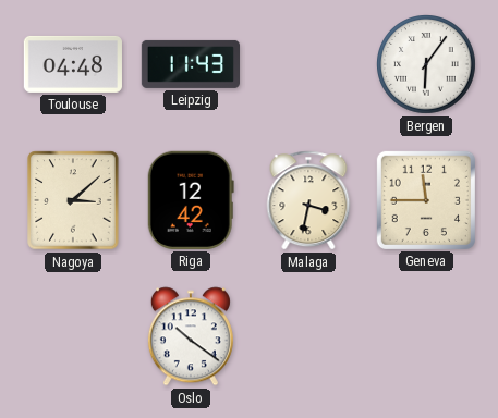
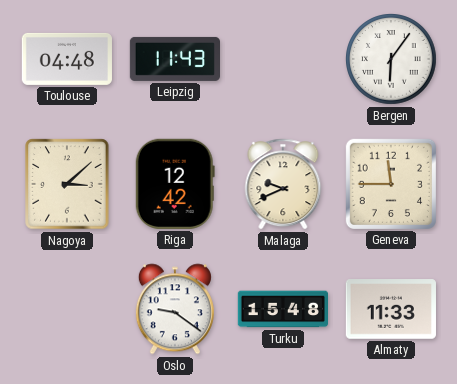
Malaga: 3:32 -> 9:41 (283, 184)
Oslo: 10:21 -> 9:21 (175, 309)
Turku: none -> 15:48 (282, 309)
Almaty: none -> 11:33 (391, 309)
